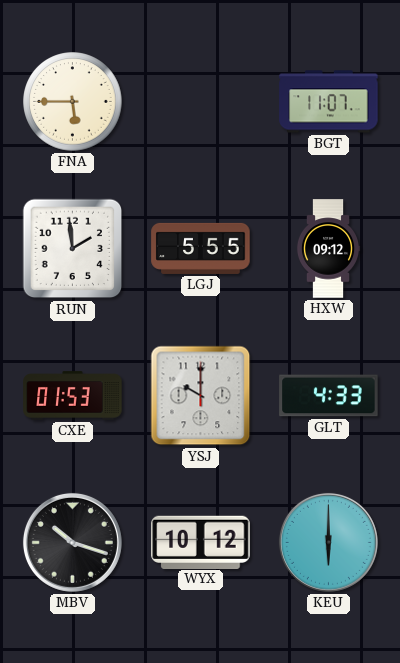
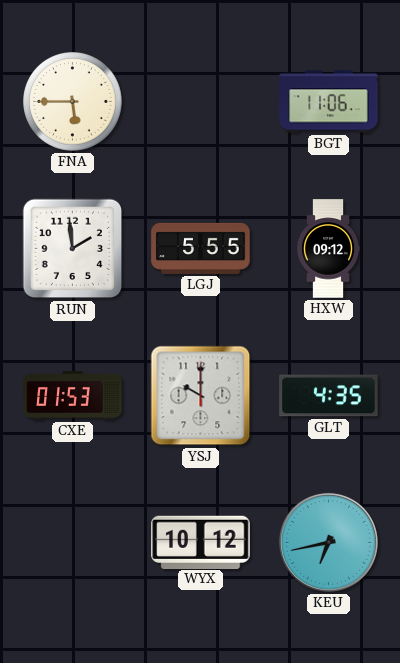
BGT: 11:07 -> 11:06 (329, 102)
GLT: 4:33 -> 4:35 (329, 396)
MBV: 10:18 -> none (72, 542)
KEU: 6:00 -> 6:43 (328, 542)
